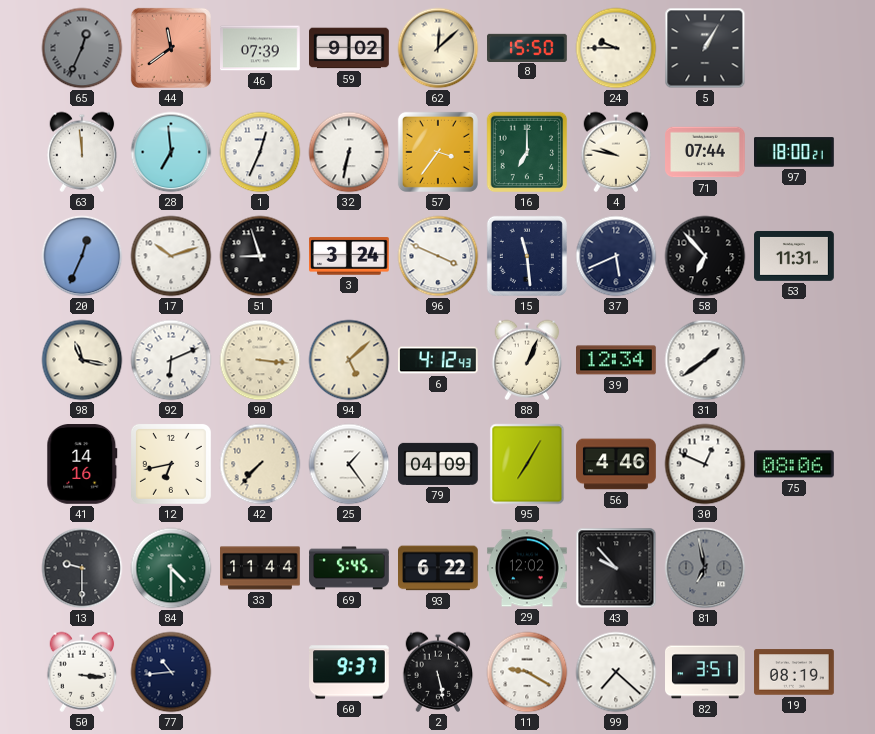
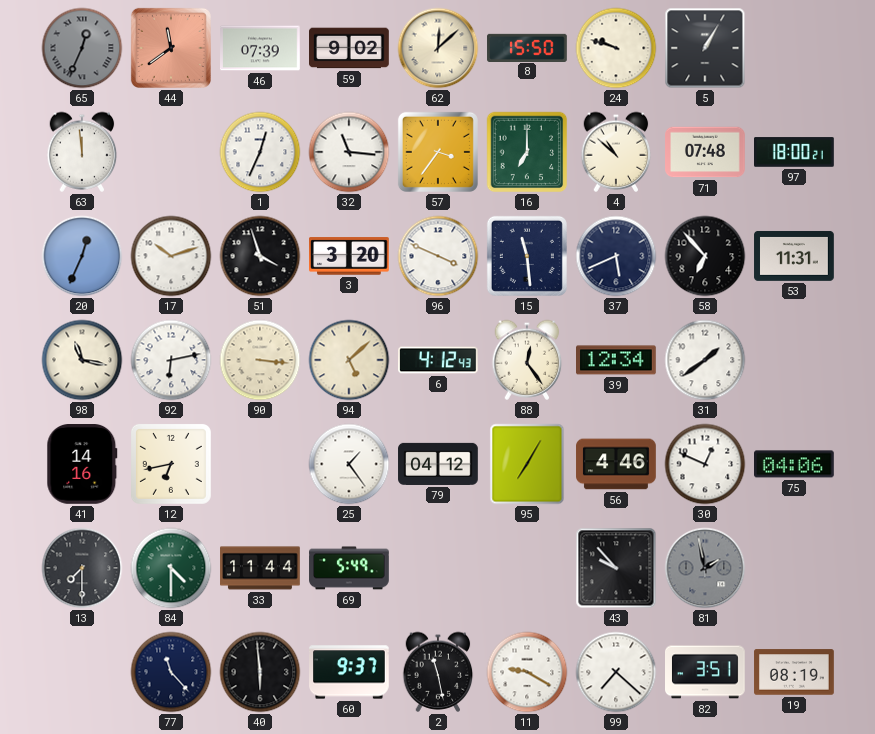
24: 9:45 -> 9:48 (616, 48)
28: 6:59 -> none (171, 152)
32: 6:32 -> 11:16 (349, 152)
4: 9:47 -> 10:52 (616, 152)
71: 07:44 -> 07:48 (705, 152)
51: 8:57 -> 3:57 (260, 256)
3: 3:24 -> 3:20 (350, 256)
92: 6:11 -> 6:13 (171, 360)
88: 1:04 -> 12:24 (527, 360)
42: 7:37 -> none (260, 464)
79: 04:09 -> 04:12 (438, 464)
75: 08:06 -> 04:06 (795, 464)
13: 9:30 -> 7:30 (82, 568)
69: 5:45 -> 5:49 (349, 568)
93: 6:22 -> none (439, 568)
29: 12:02 -> none (527, 568)
81: 6:58 -> 1:58 (705, 568)
50: 3:16 -> none (82, 672)
77: 10:44 -> 11:23 (171, 672)
40: none -> 5:59 (260, 672)
2: 5:28 -> 11:28 (438, 672)
